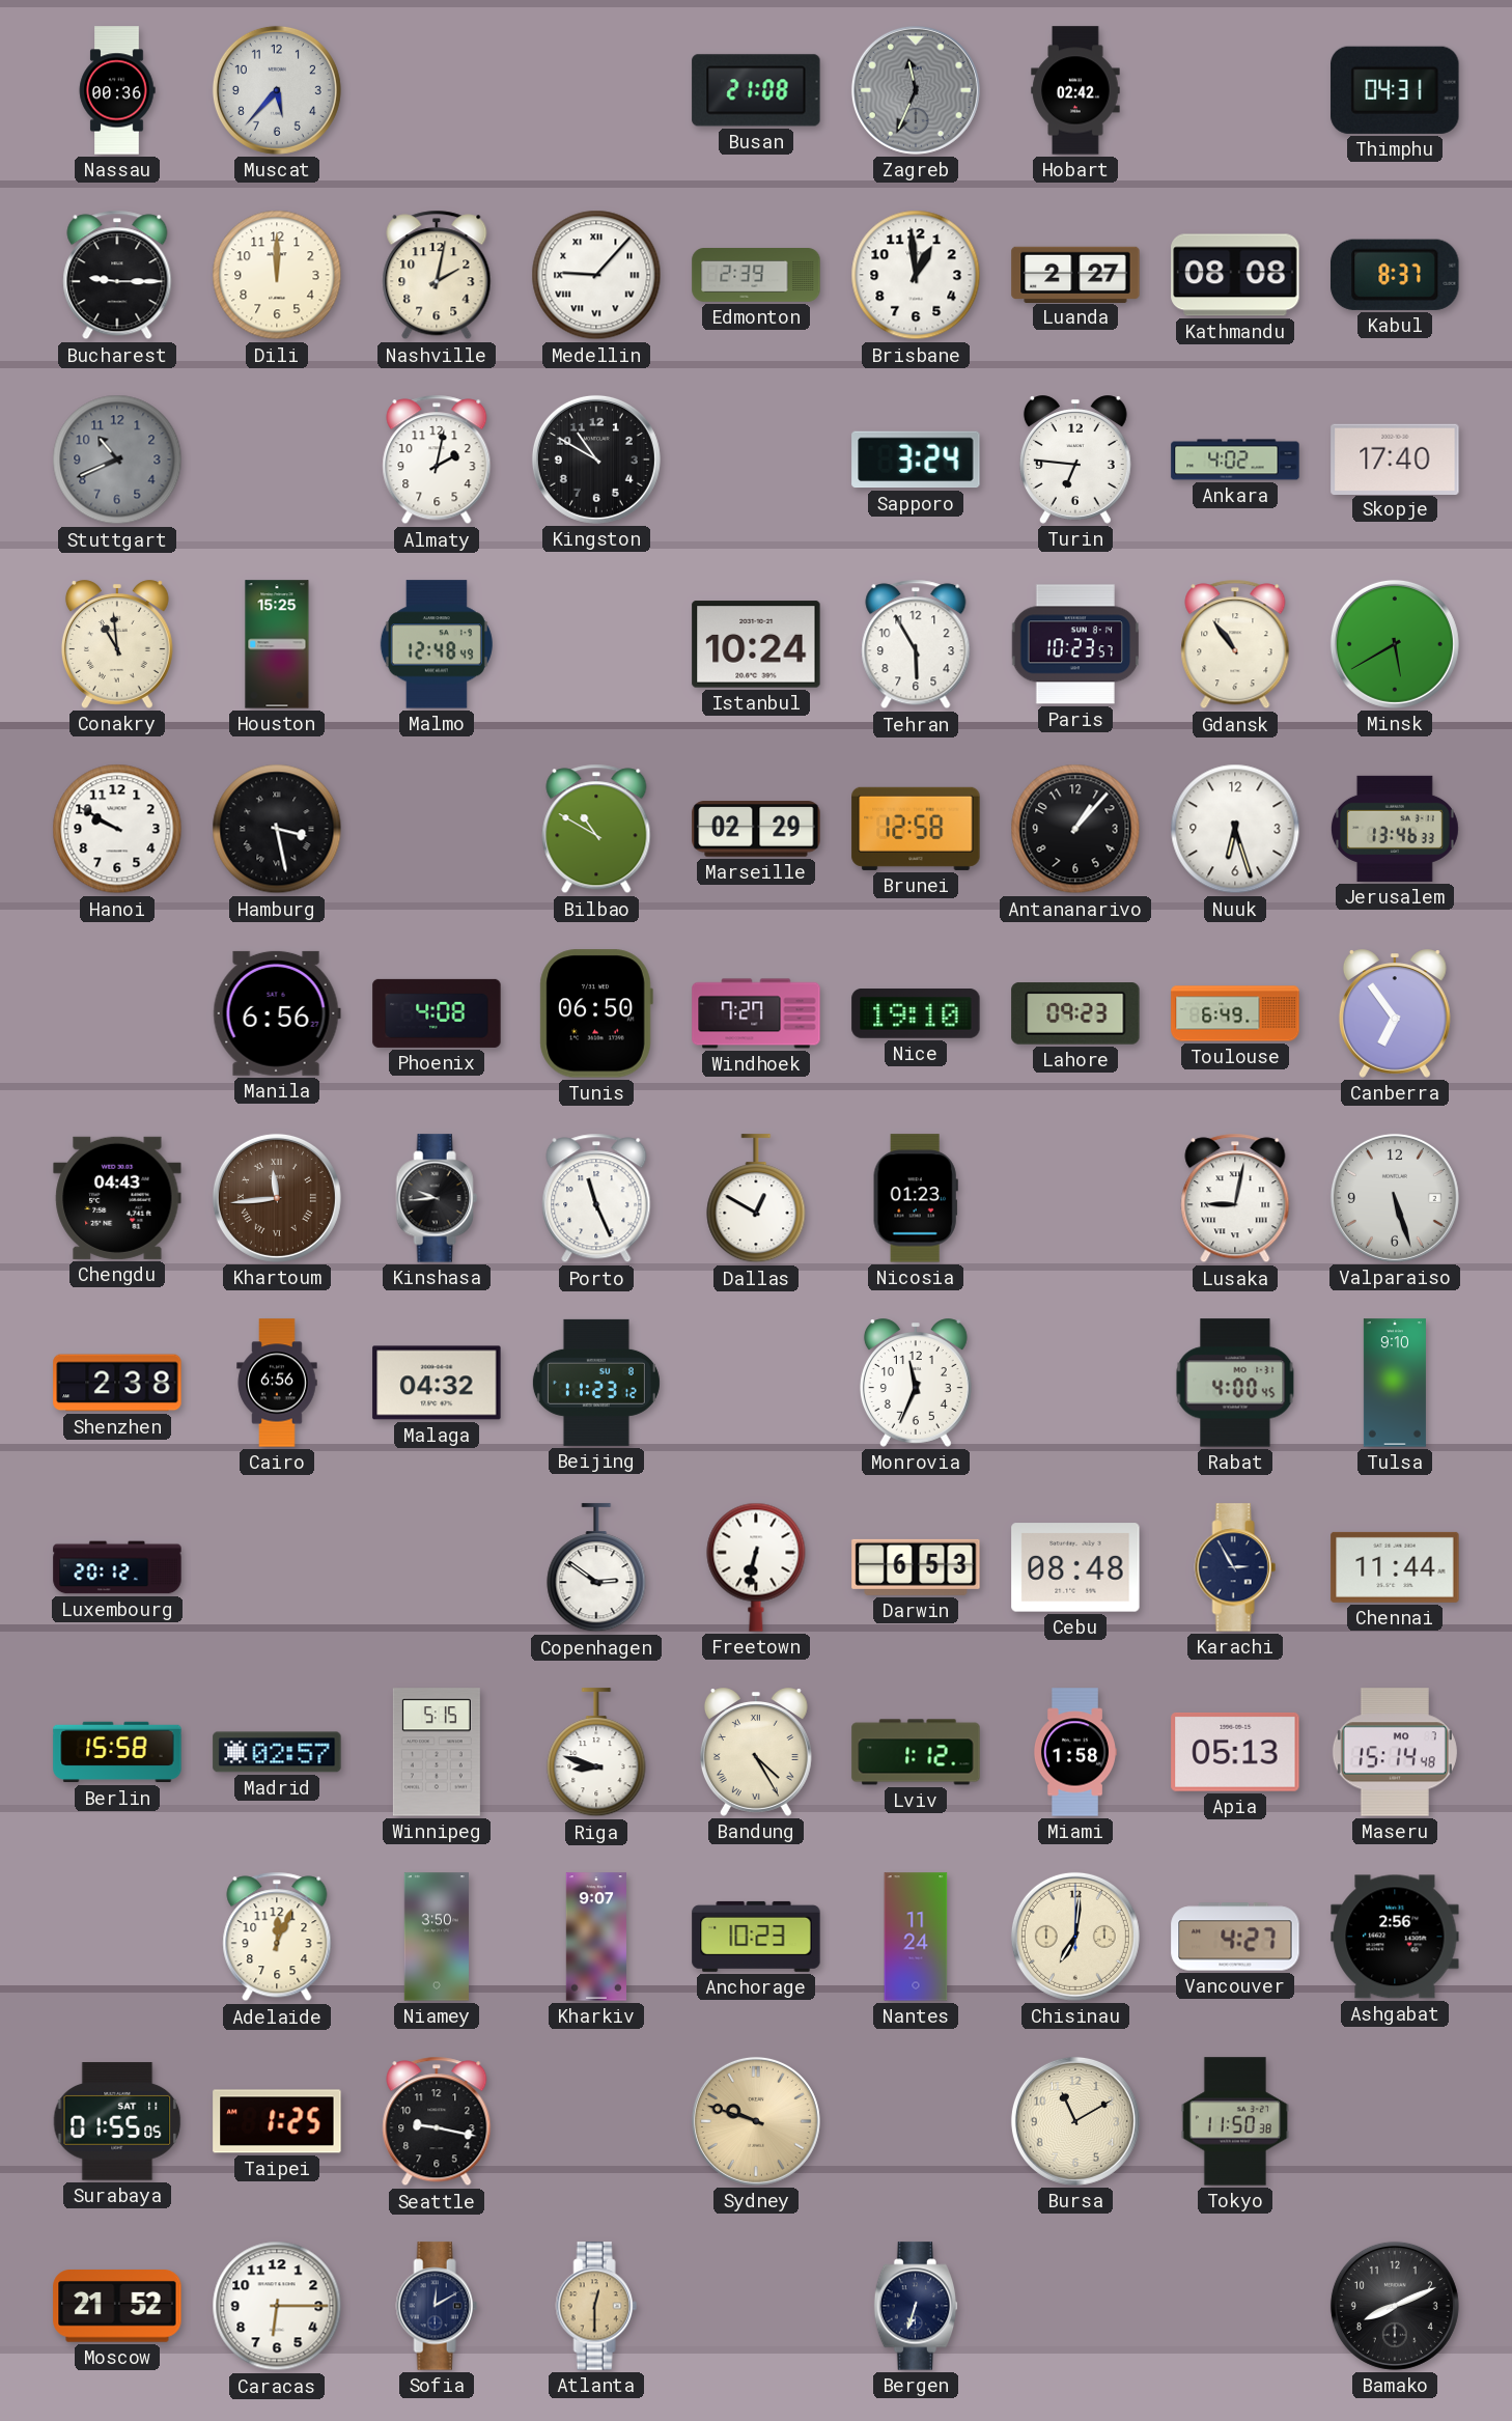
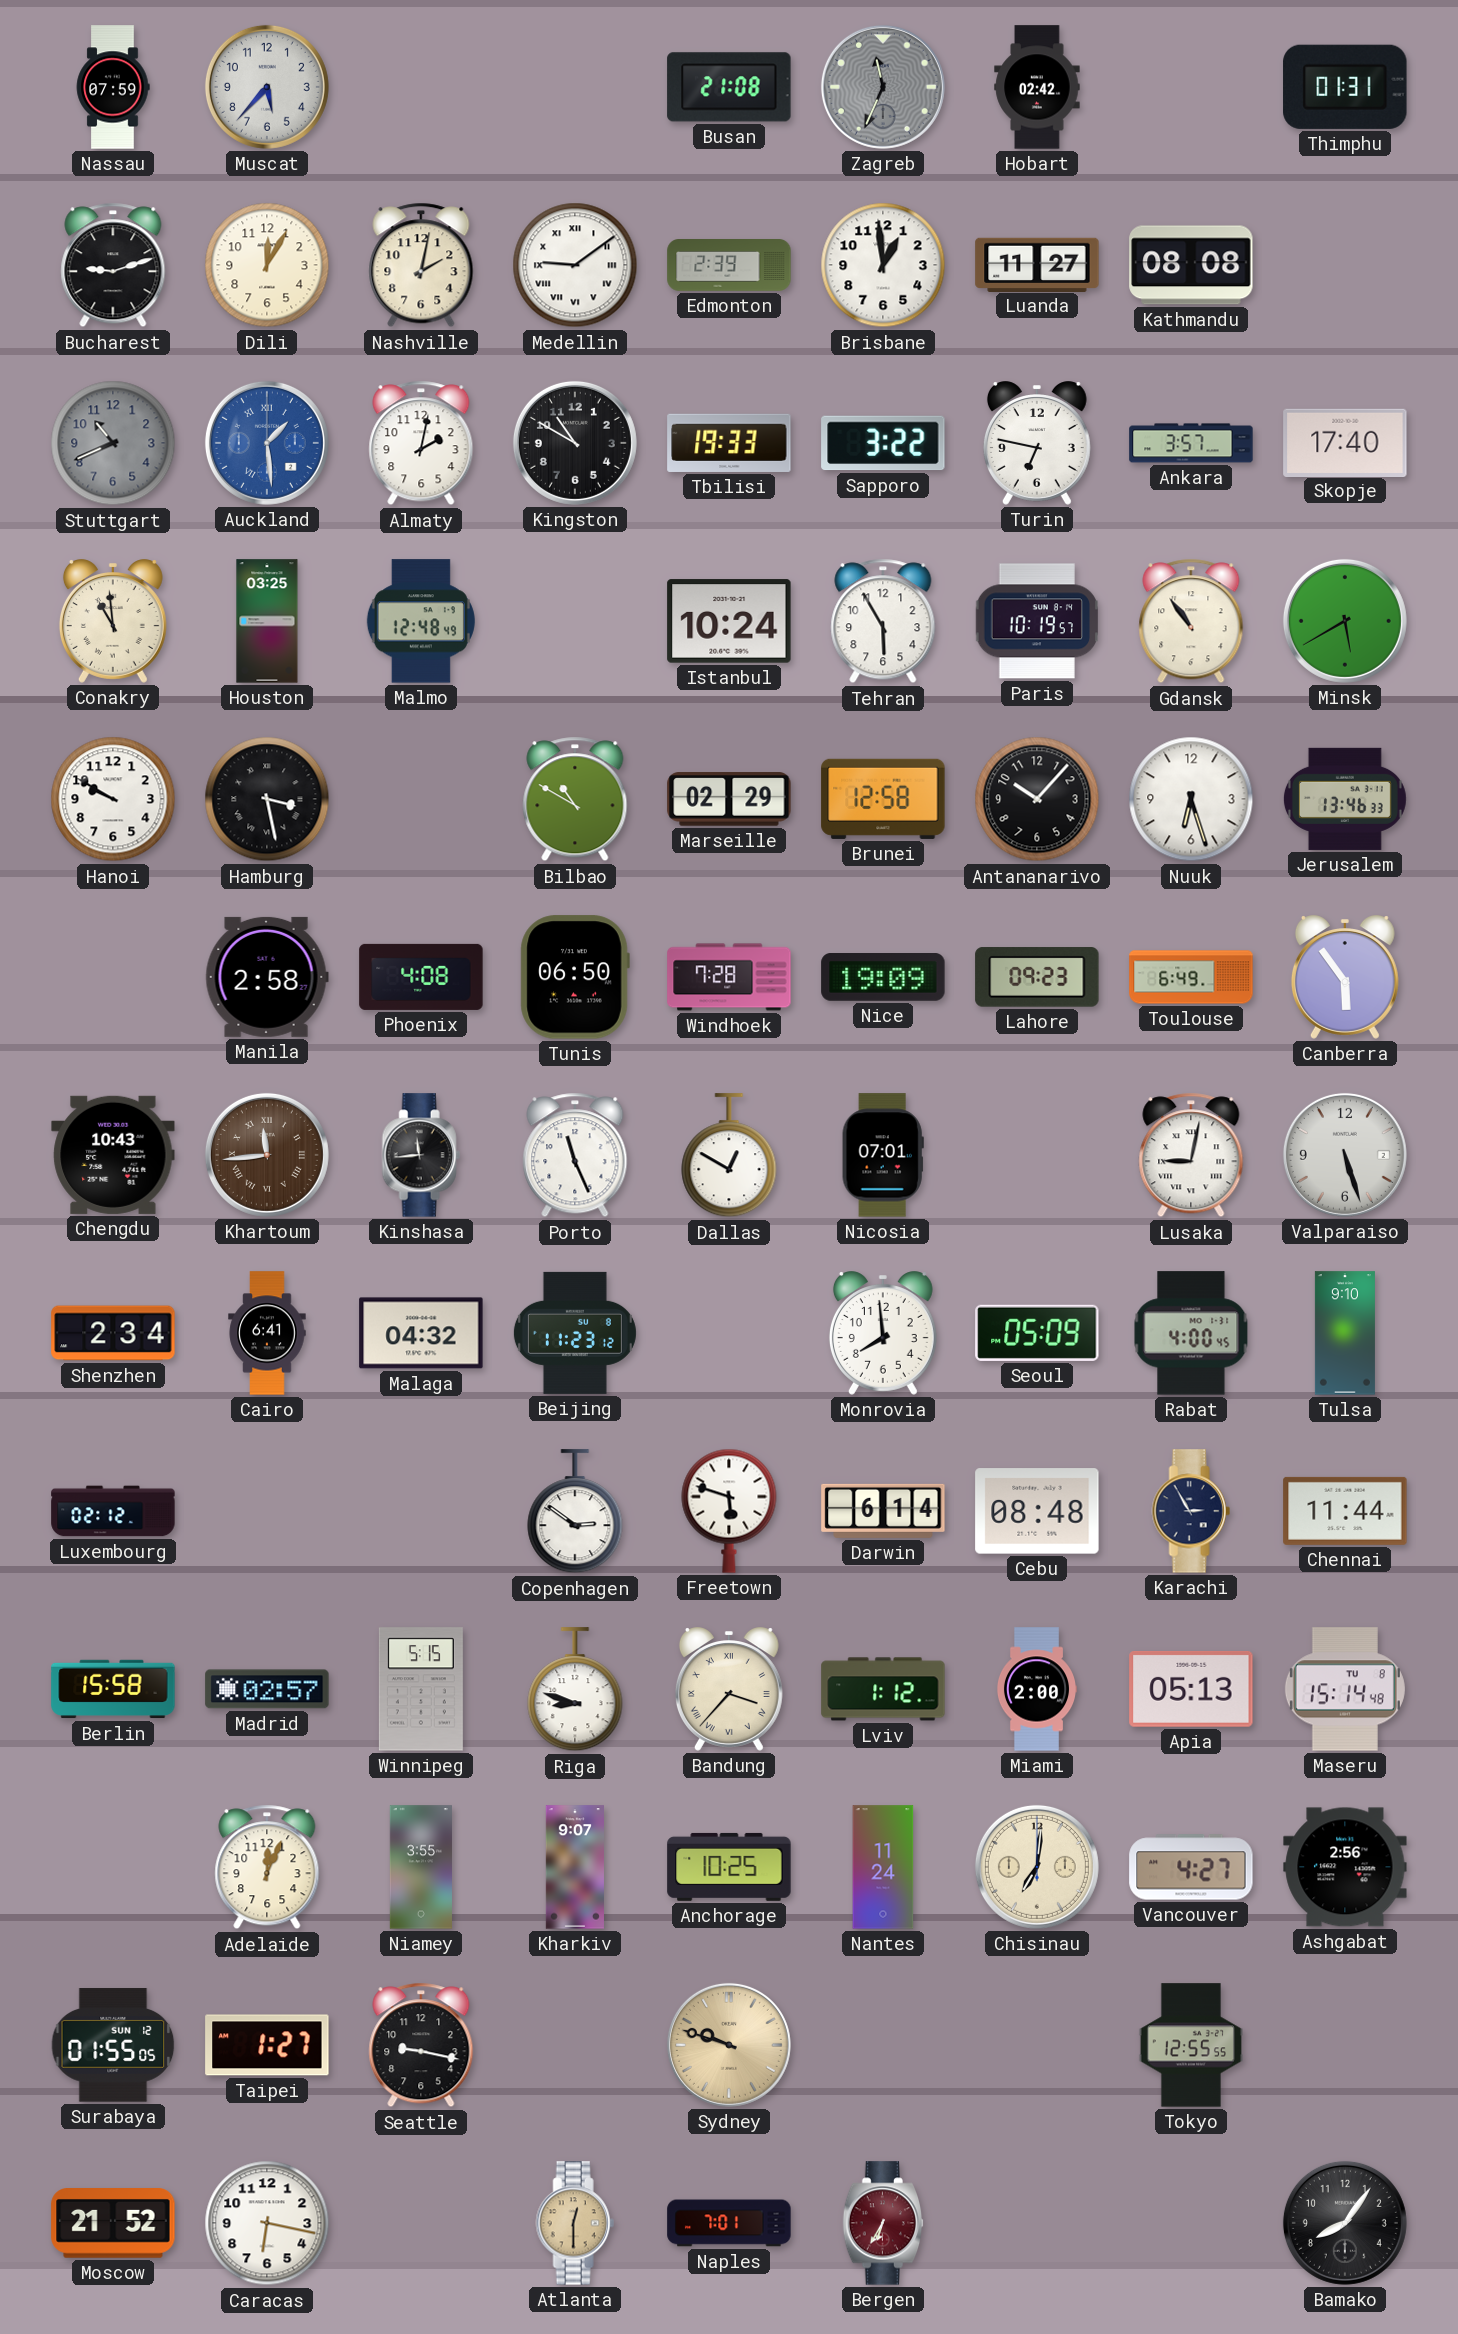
Nassau: 00:36 -> 07:59 (113, 87)
Thimphu: 04:31 -> 01:31 (1345, 87)
Bucharest: 9:15 -> 9:12 (113, 265)
Dili: 12:00 -> 12:05 (267, 265)
Medellin: 9:07 -> 9:09 (575, 265)
Luanda: 2:27 -> 11:27 (1037, 264)
Kabul: 8:37 -> none (1396, 275)
Auckland: none -> 1:29 (267, 443)
Tbilisi: none -> 19:33 (729, 443)
Sapporo: 3:24 -> 3:22 (883, 443)
Turin: 6:46 -> 6:47 (1037, 443)
Ankara: 4:02 -> 3:57 (1191, 443)
Houston: 15:25 -> 03:25 (267, 621)
Paris: 10:23 -> 10:19 (1037, 621)
Antananarivo: 1:07 -> 10:07 (1037, 799)
Manila: 6:56 -> 2:58 (267, 977)
Windhoek: 7:27 -> 7:28 (729, 977)
Nice: 19:10 -> 19:09 (883, 978)
Canberra: 6:54 -> 5:54 (1345, 977)
Chengdu: 04:43 -> 10:43 (113, 1155)
Kinshasa: 9:44 -> 11:44 (421, 1155)
Nicosia: 01:23 -> 07:01 (883, 1155)
Shenzhen: 2:38 -> 2:34 (113, 1333)
Cairo: 6:56 -> 6:41 (267, 1333)
Monrovia: 11:34 -> 7:59 (883, 1333)
Seoul: none -> 05:09 (1037, 1333)
Luxembourg: 20:12 -> 02:12 (113, 1511)
Freetown: 6:32 -> 5:48 (729, 1511)
Darwin: 6:53 -> 6:14 (883, 1511)
Bandung: 4:25 -> 3:37 (729, 1689)
Miami: 1:58 -> 2:00 (1036, 1689)
Maseru date: MO 7 -> TU 8 (1345, 1689)
Niamey: 3:50 -> 3:55 (421, 1867)
Anchorage: 10:23 -> 10:25 (729, 1867)
Surabaya date: SAT 11 -> SUN 12 (113, 2045)
Taipei: 1:25 -> 1:27 (267, 2045)
Bursa: 11:10 -> none (1075, 2121)
Tokyo: 11:50 -> 12:55 (1191, 2045)
Caracas: 6:15 -> 6:17 (267, 2223)
Sofia: 12:10 -> none (437, 2306)
Naples: none -> 7:01 (729, 2223)
Bergen: 6:33 -> 6:35 (883, 2223)
Bergen dial: navy -> burgundy (883, 2223)
Bamako: 8:11 -> 8:06 (1345, 2223)
